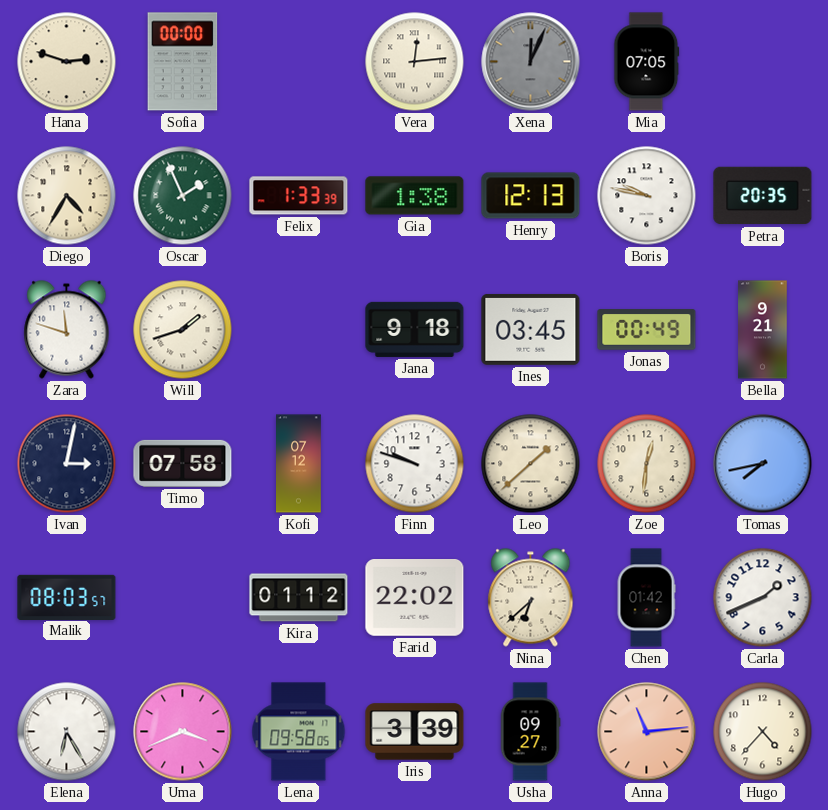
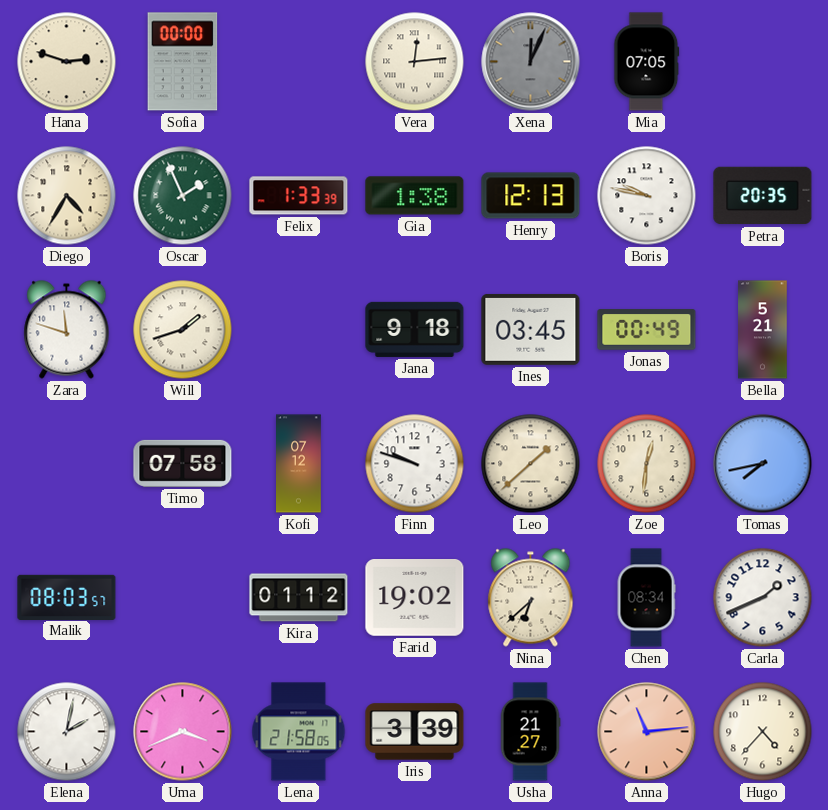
Bella: 9:21 -> 5:21 (763, 330)
Ivan: 3:02 -> none (67, 464)
Farid: 22:02 -> 19:02 (415, 598)
Chen: 01:42 -> 08:34 (646, 598)
Elena: 6:25 -> 2:02 (67, 732)
Lena: 09:58 -> 21:58 (299, 732)
Usha: 09:27 -> 21:27 (530, 732)
